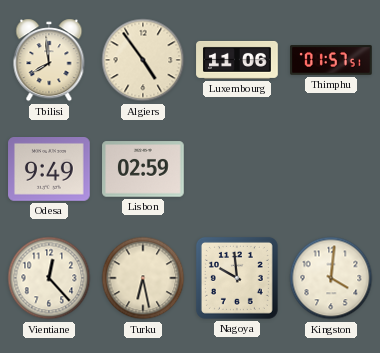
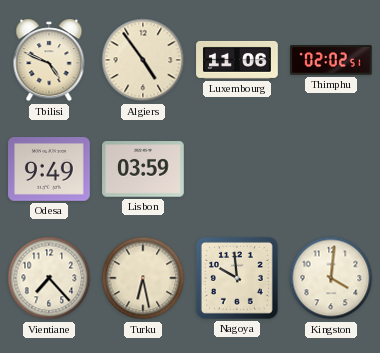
Tbilisi: 7:59 -> 4:49 (49, 60)
Thimphu: 01:57 -> 02:02 (331, 60)
Lisbon: 02:59 -> 03:59 (143, 169)
Vientiane: 12:23 -> 7:23 (49, 278)
